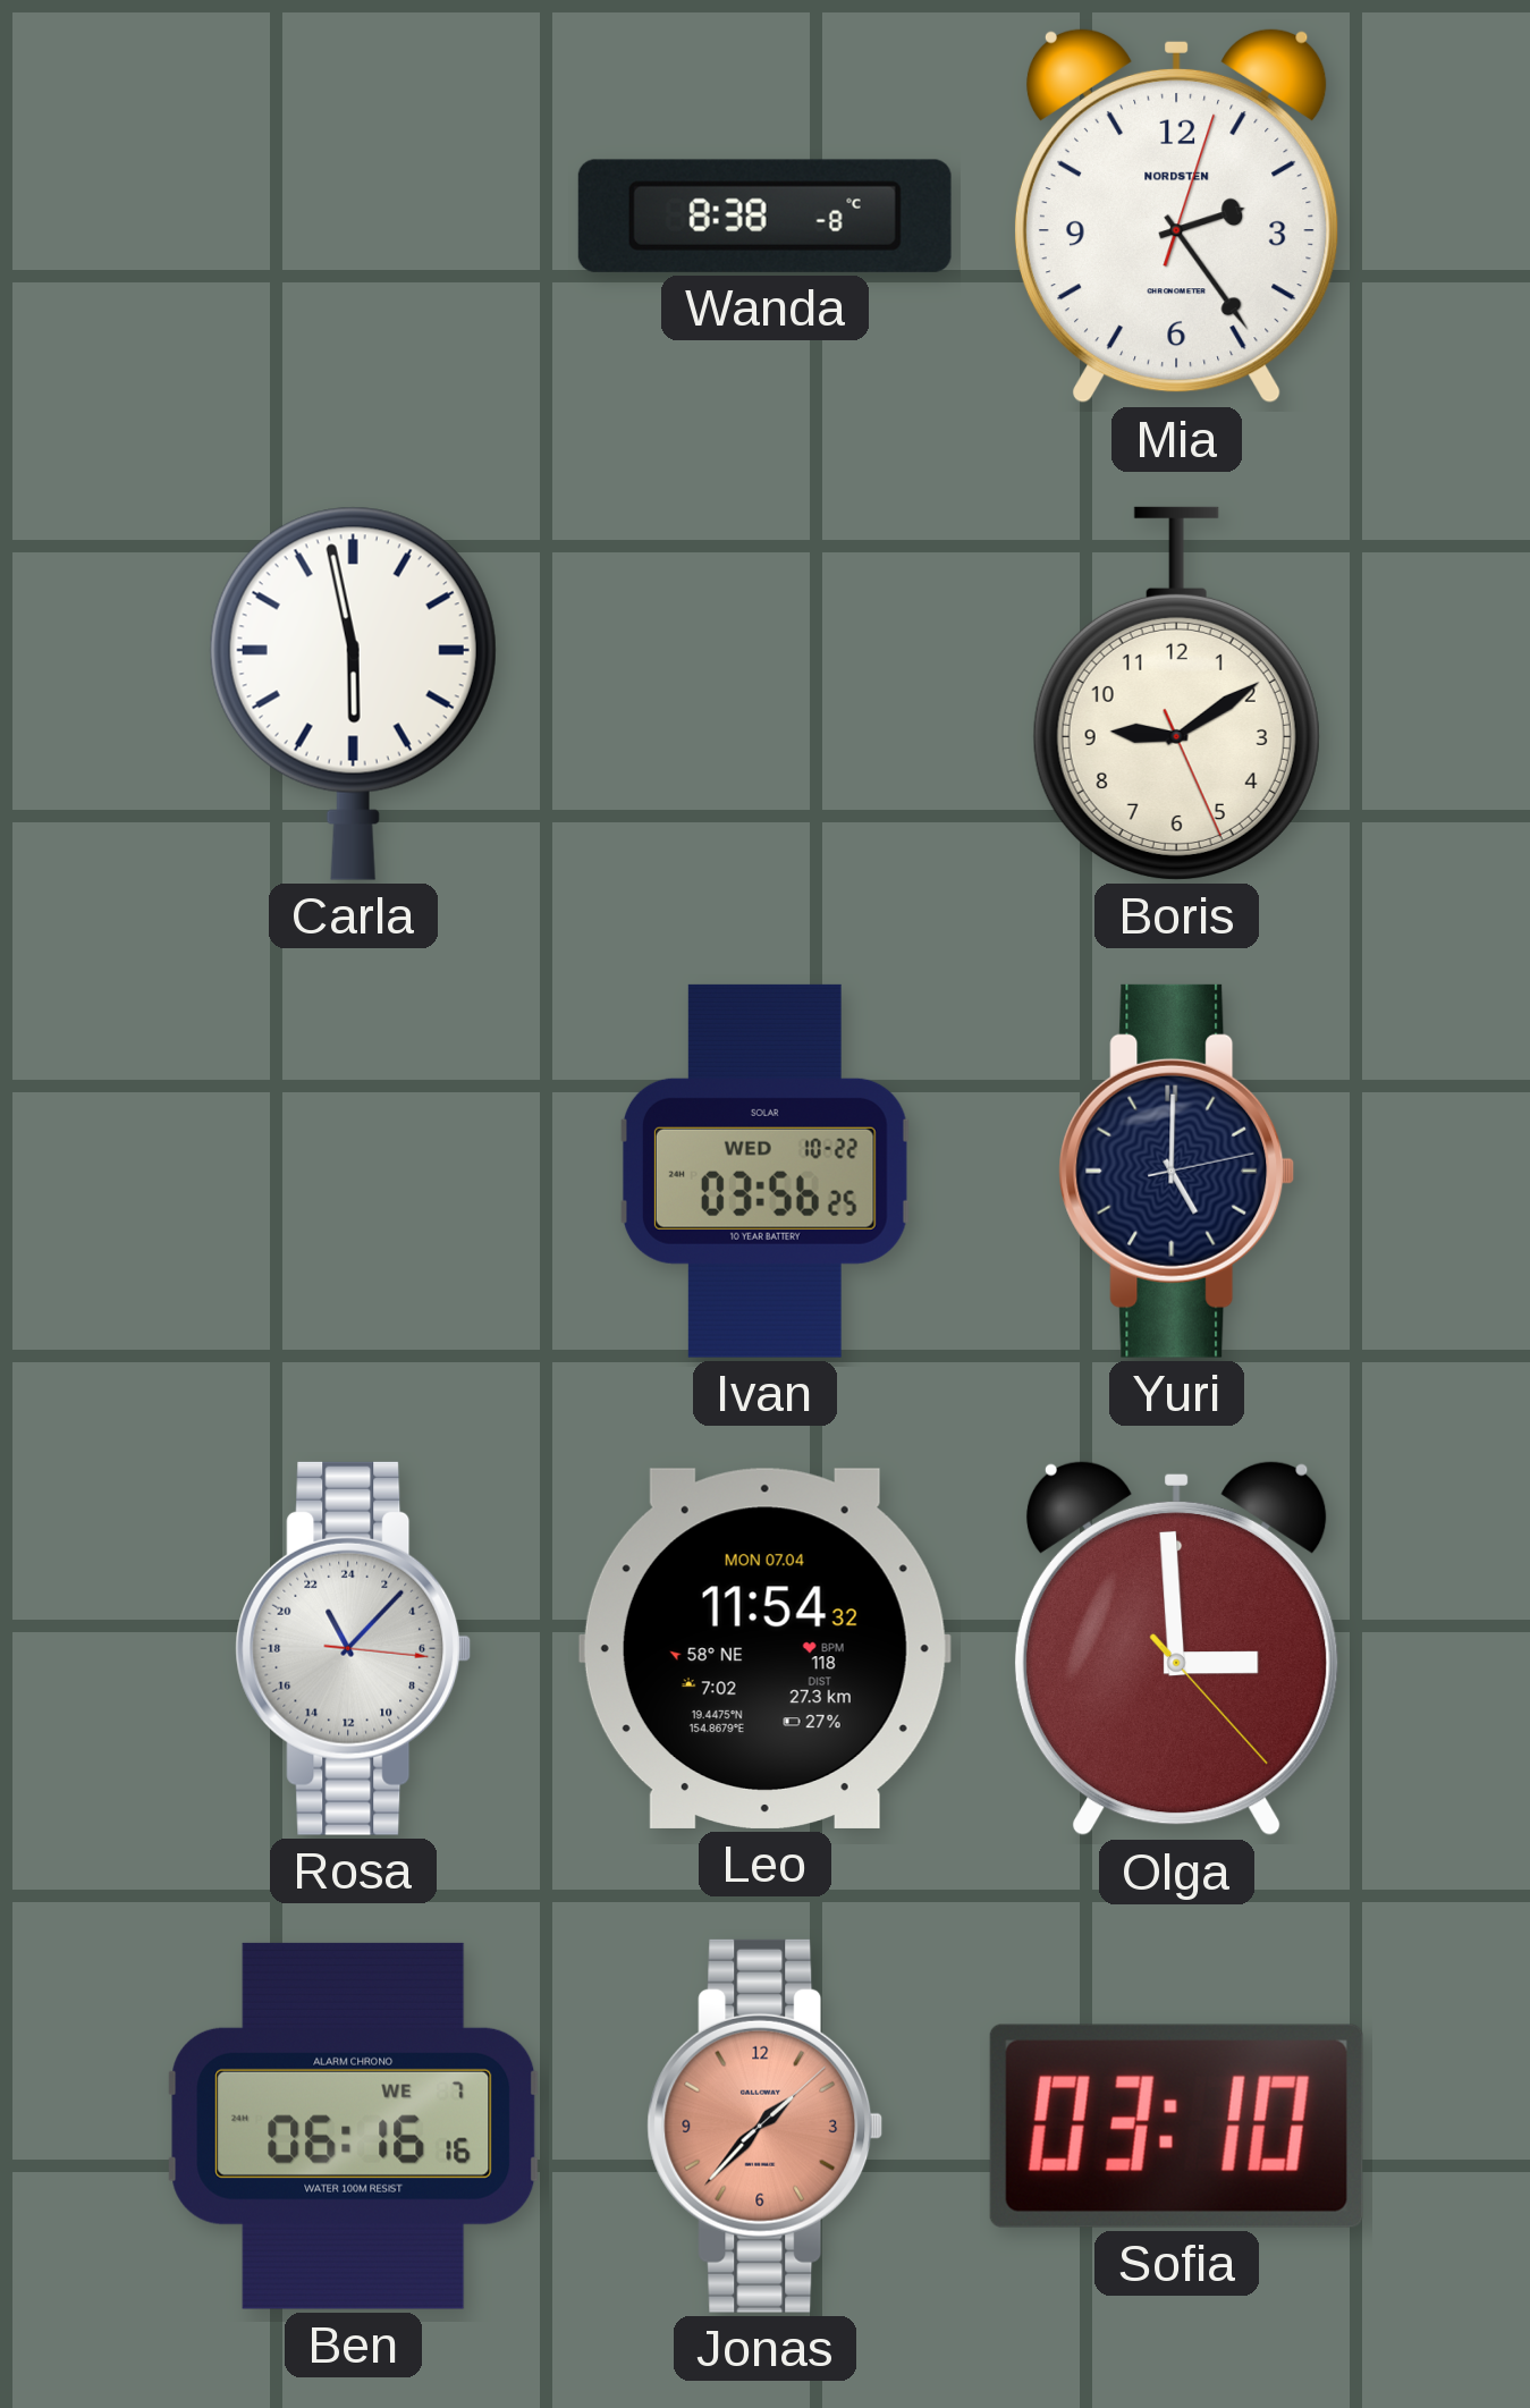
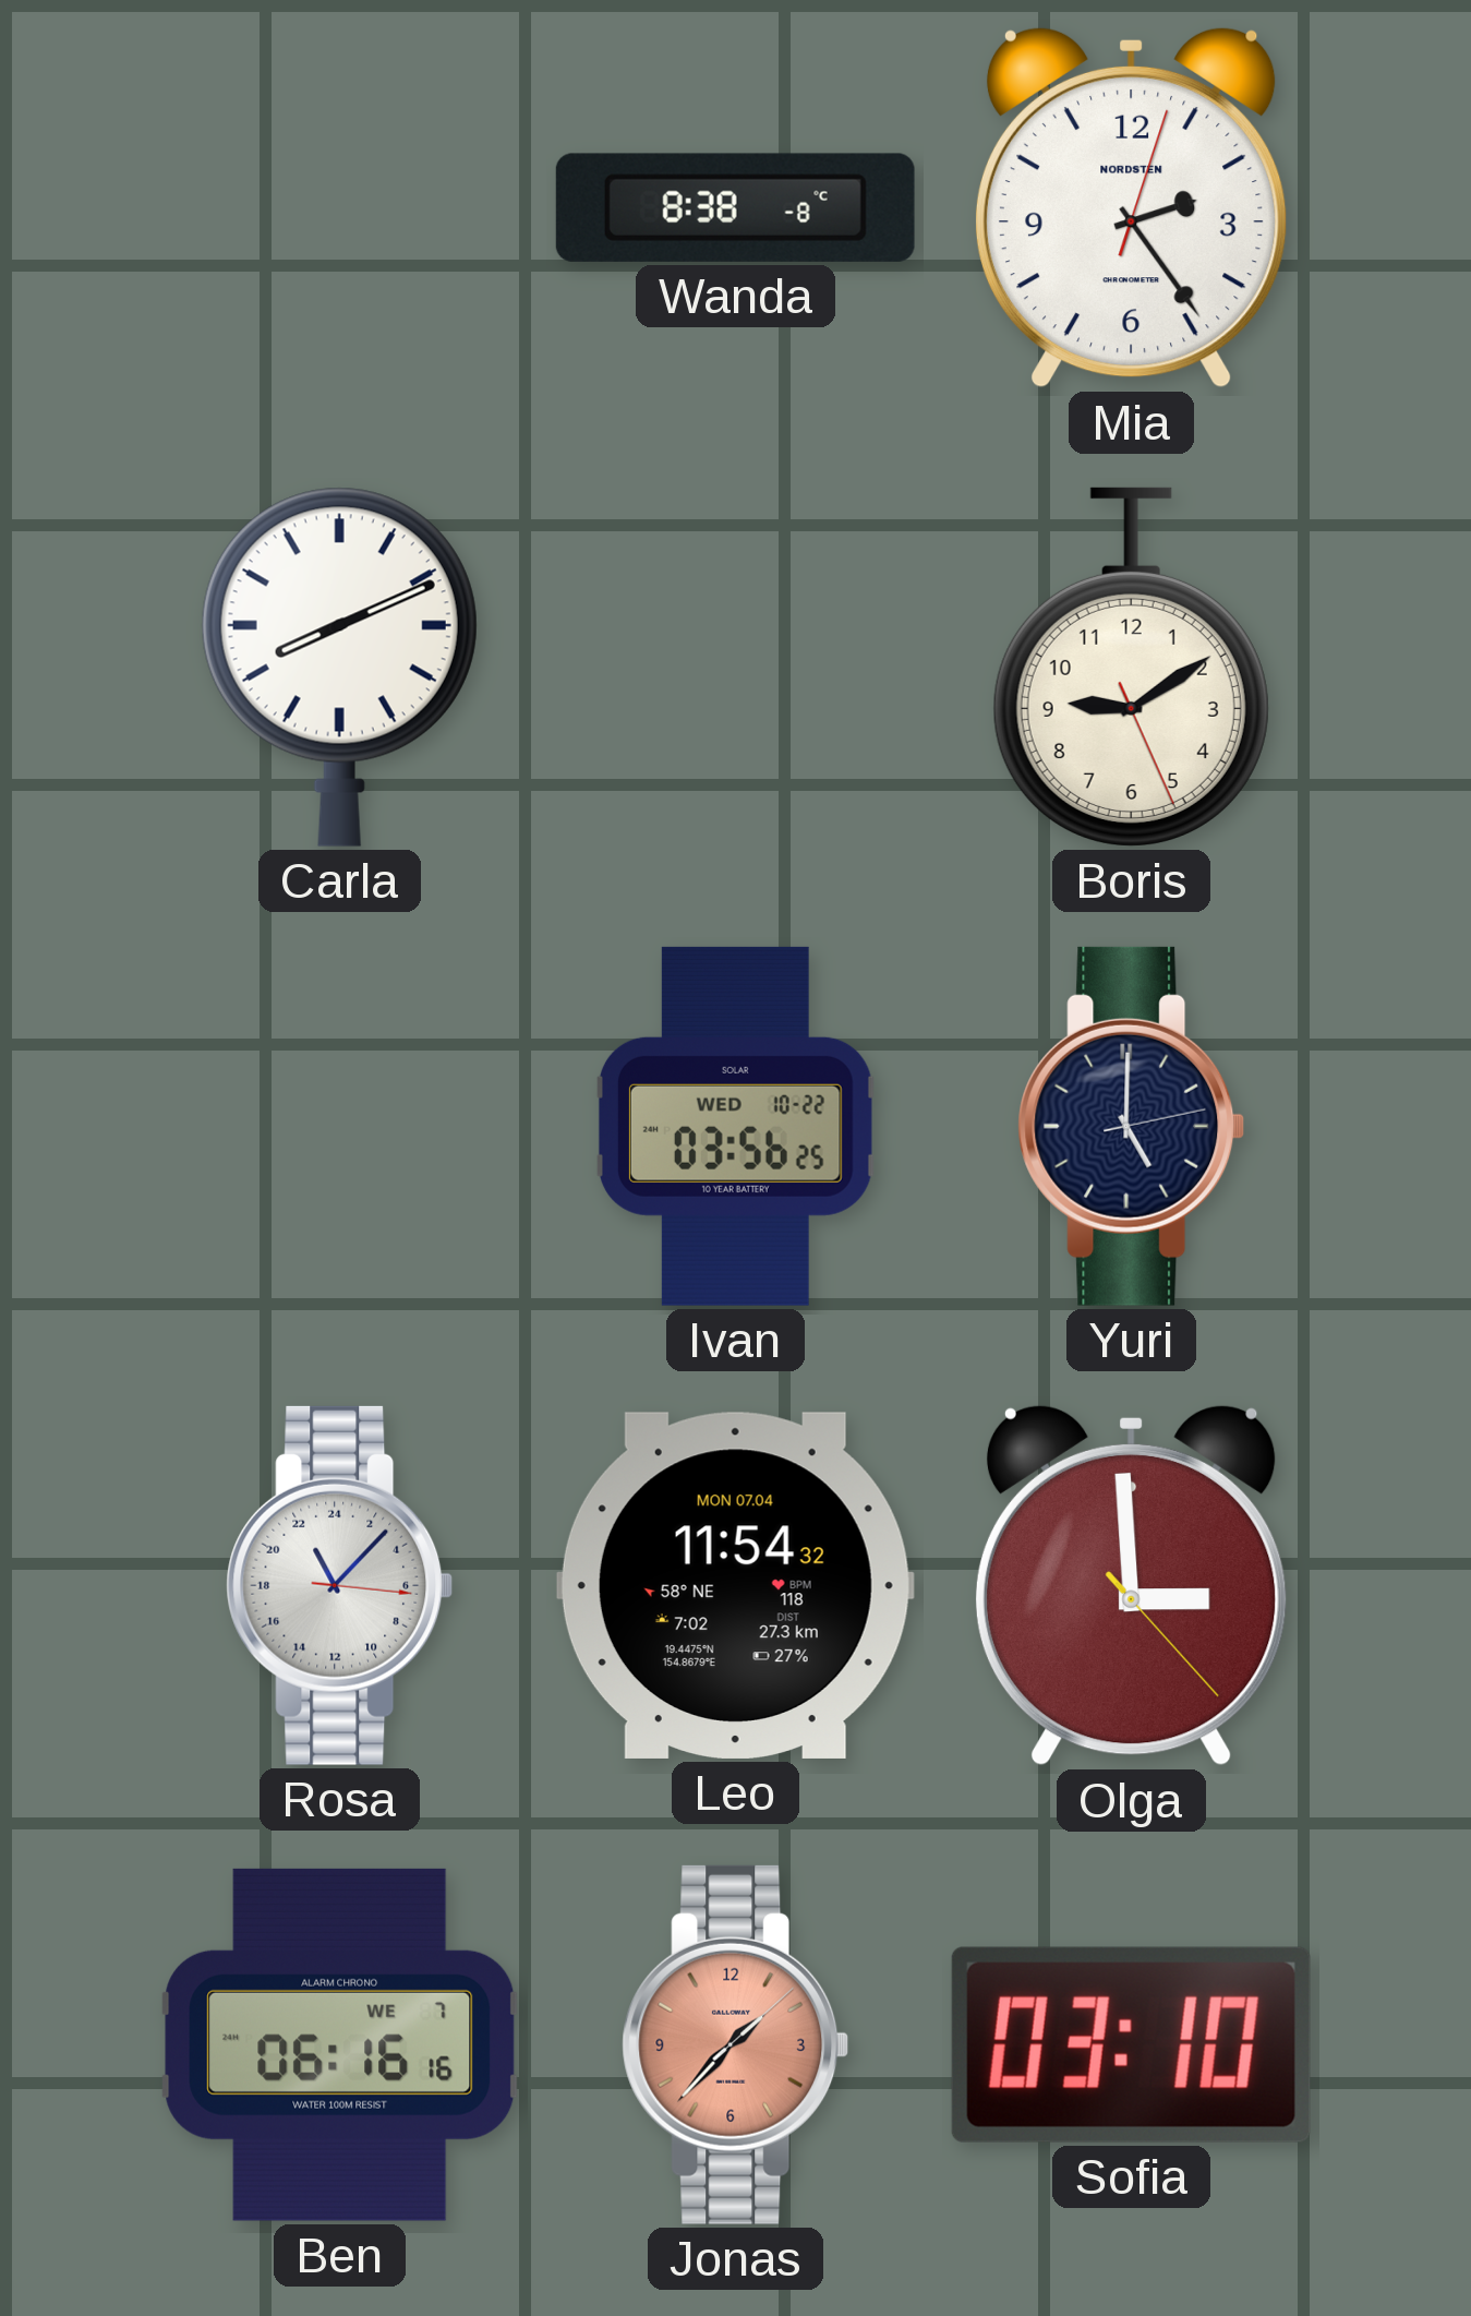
Carla: 5:58 -> 8:11 (339, 667)
